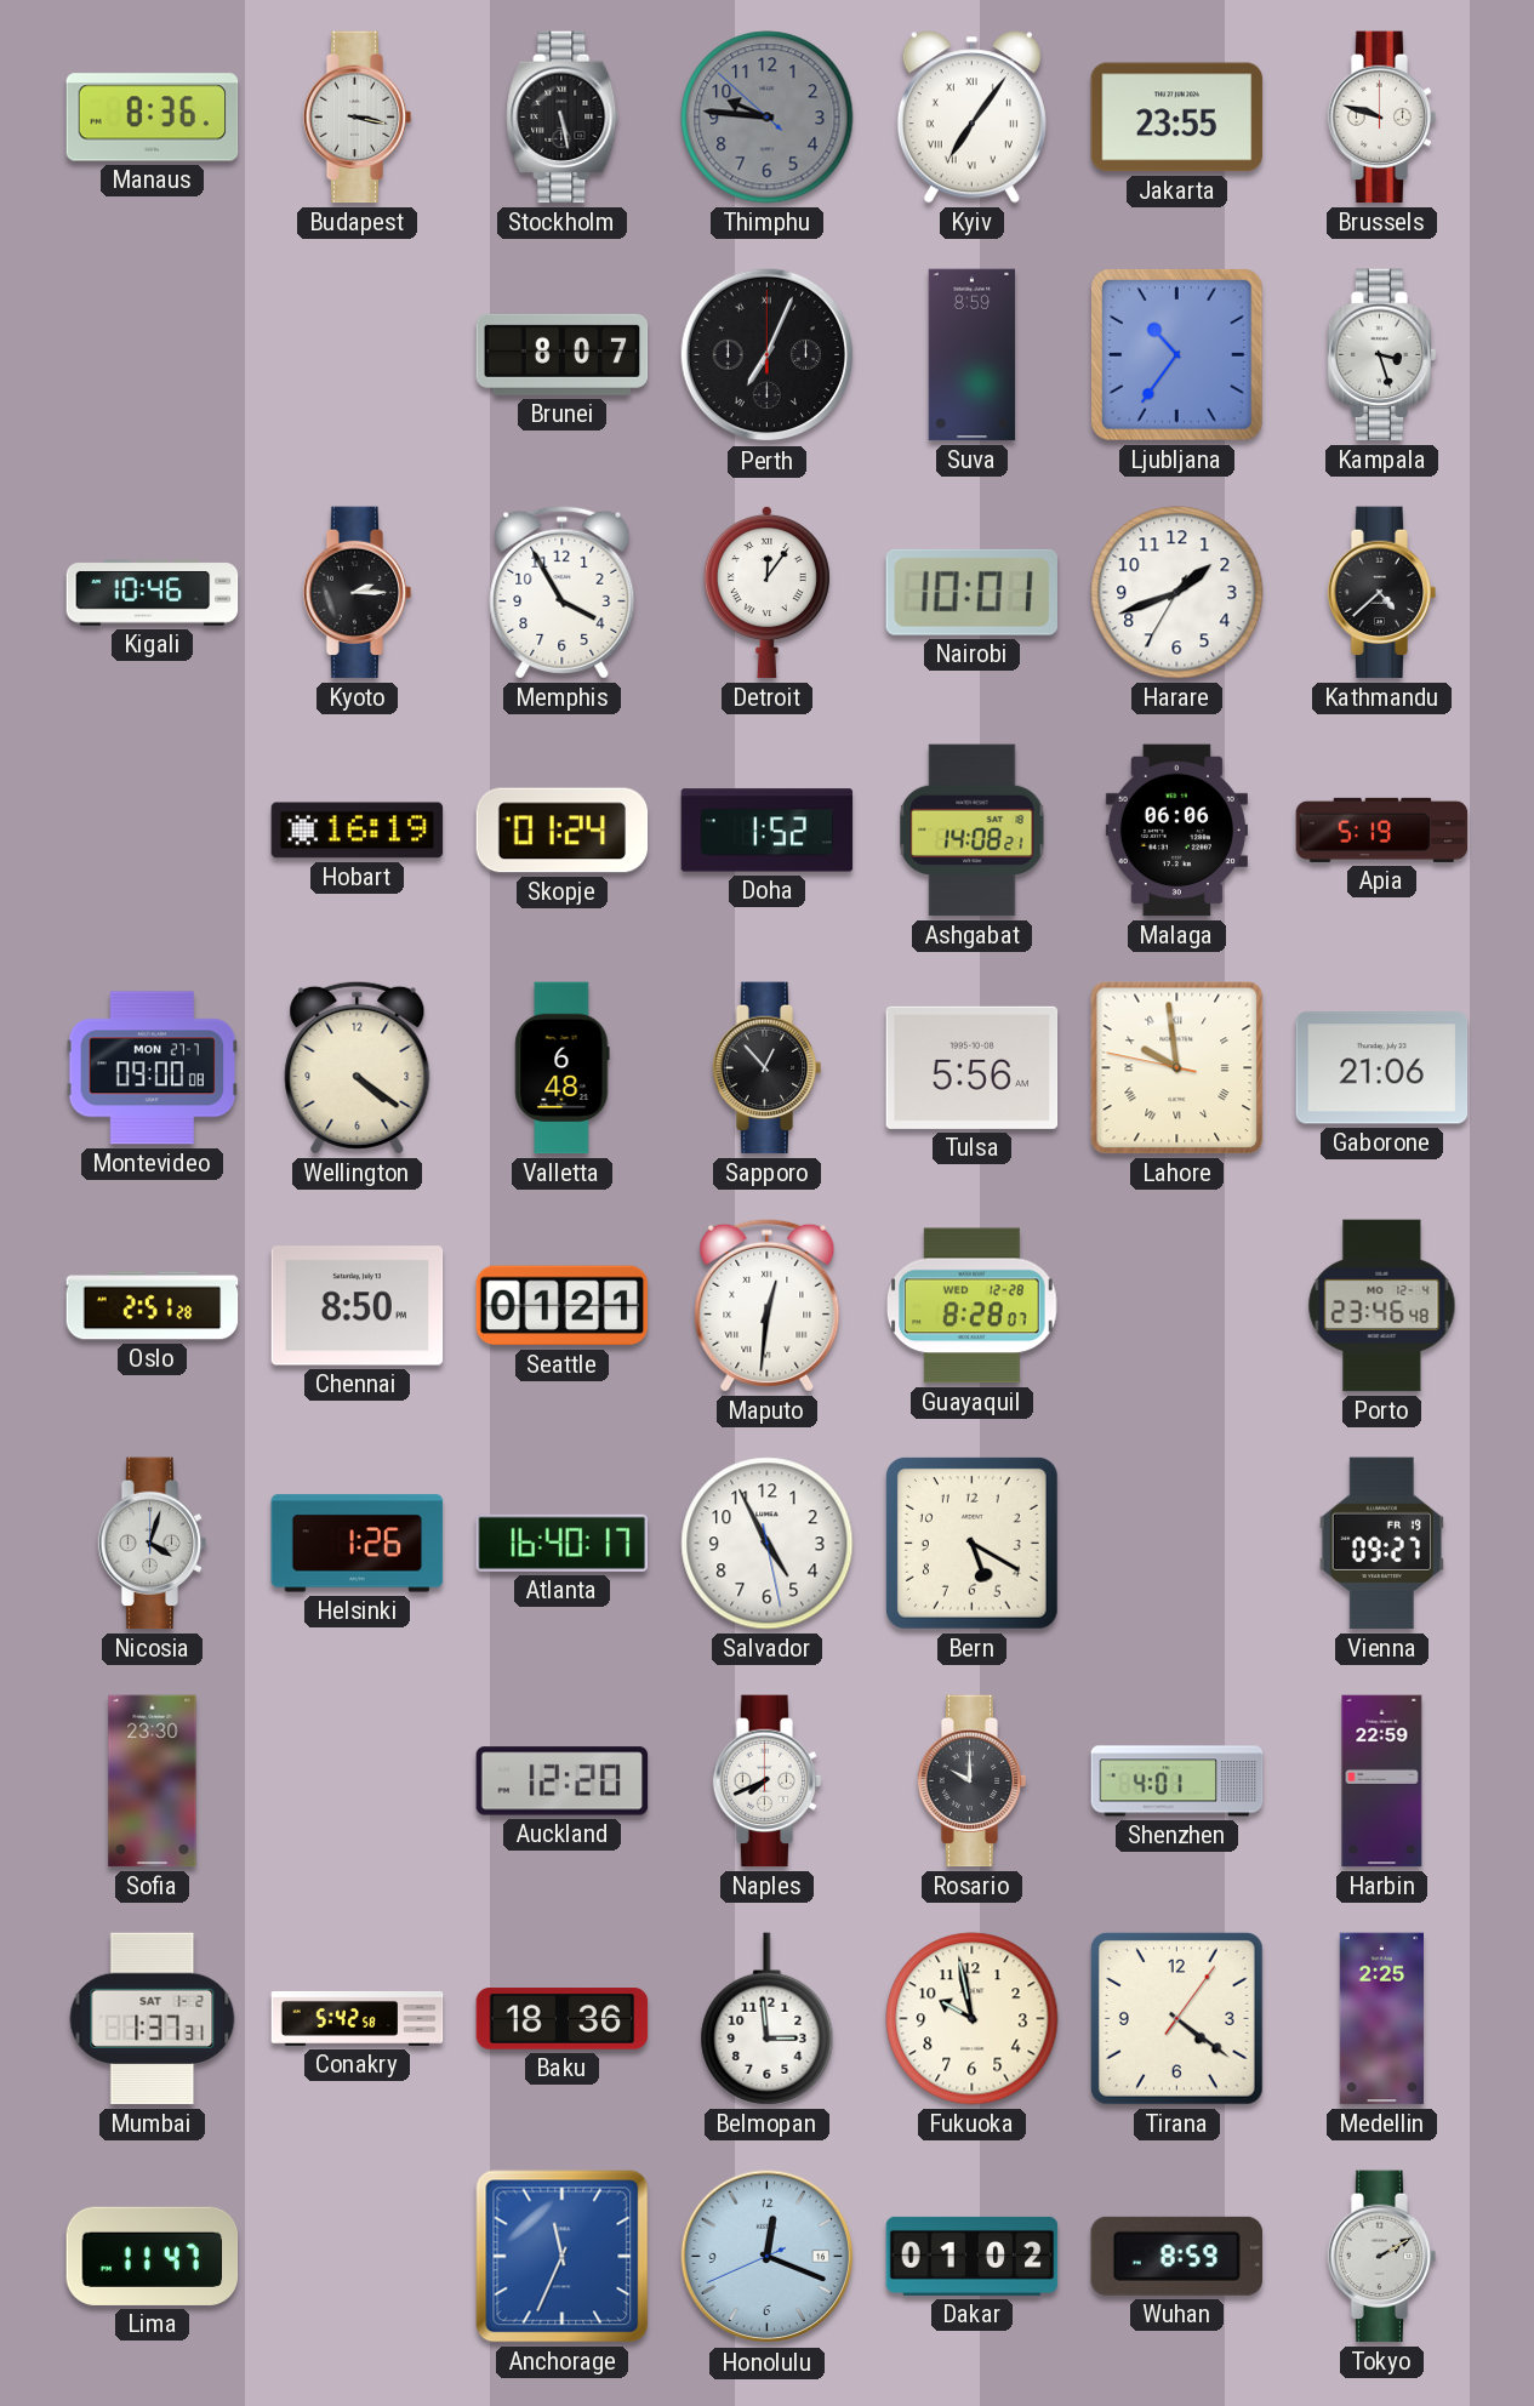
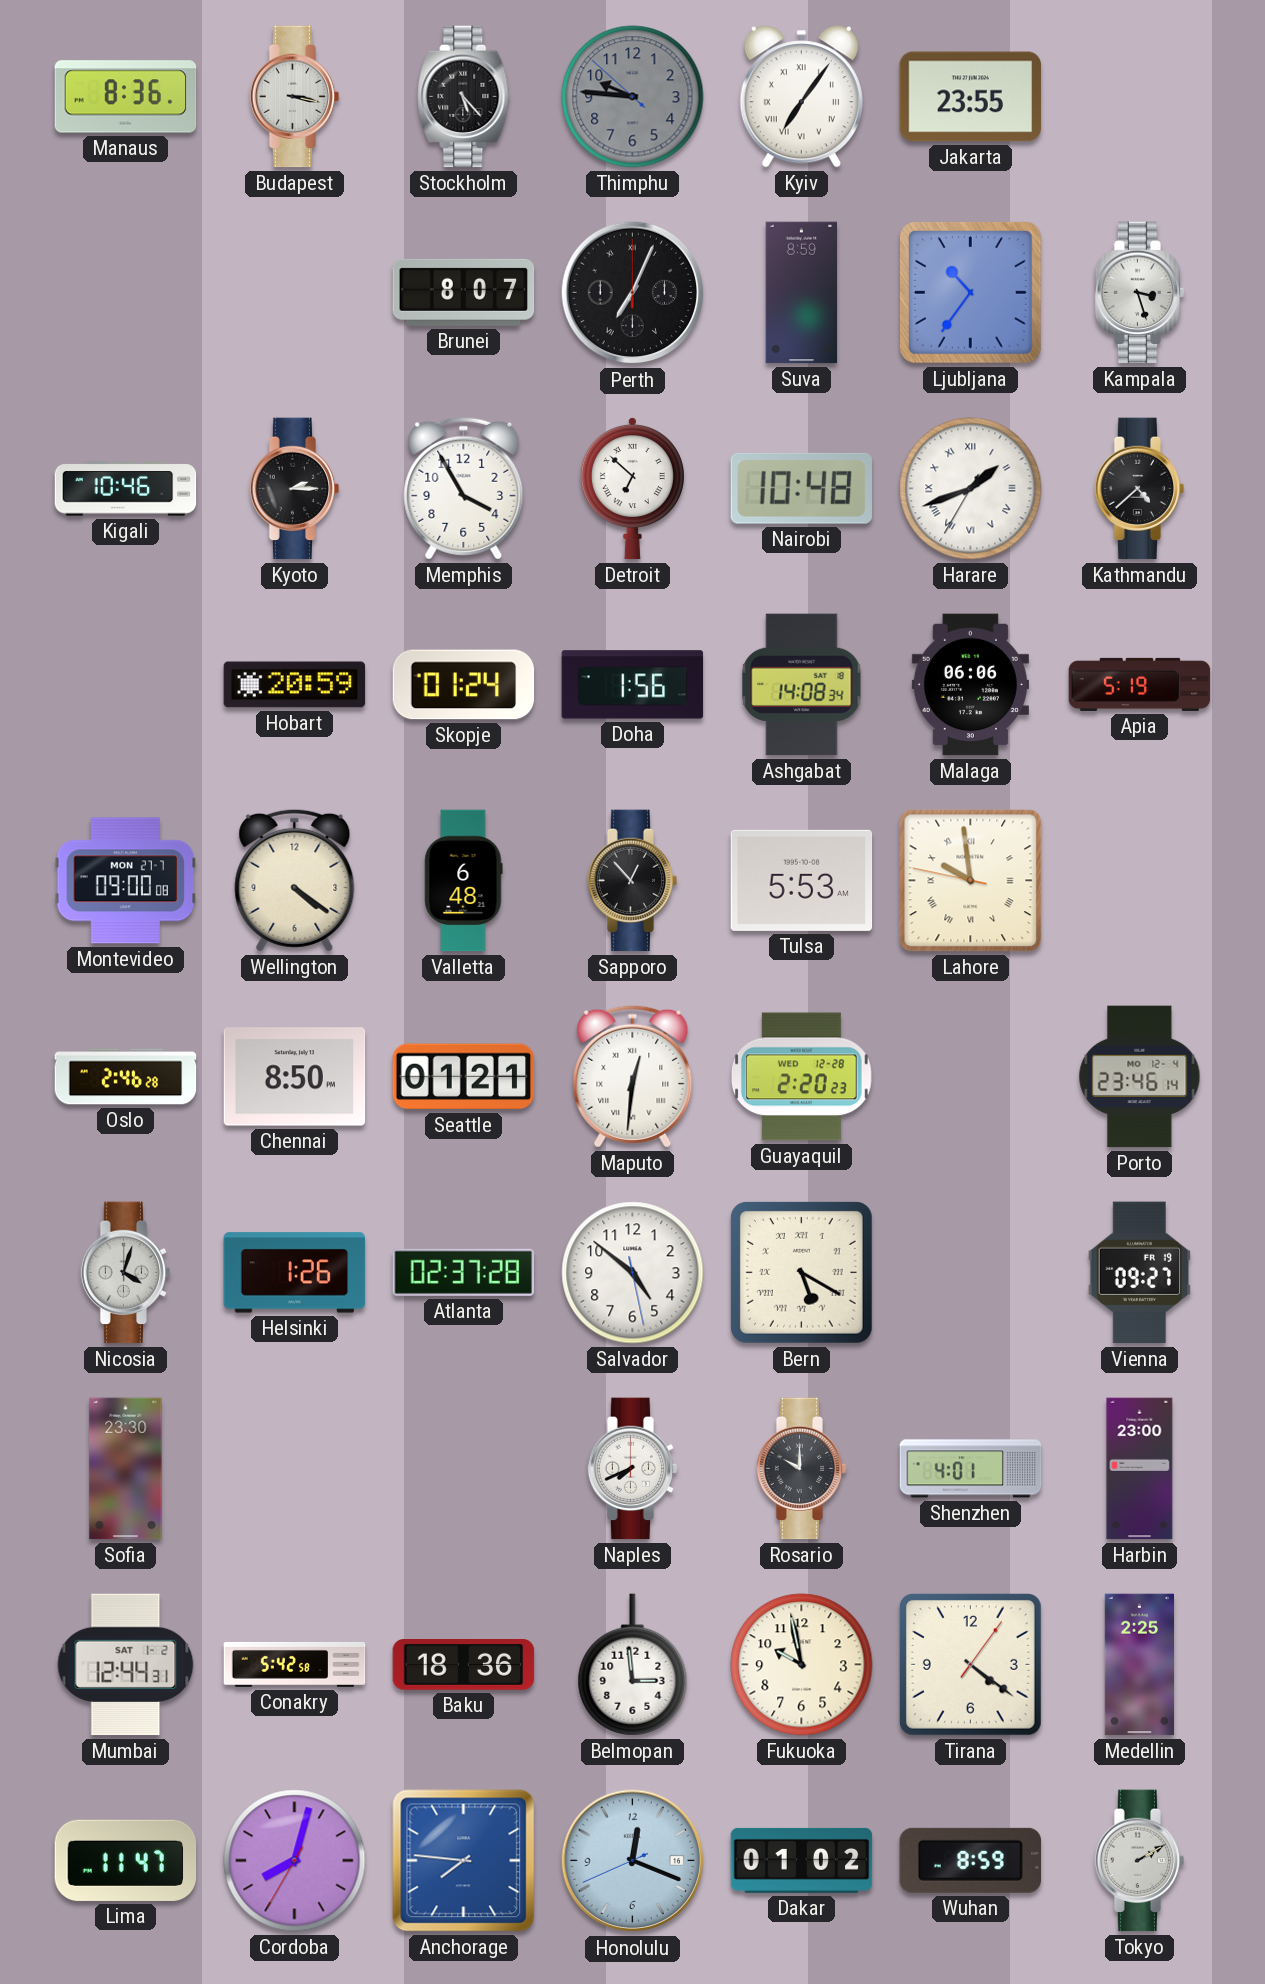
Stockholm: 5:28 -> 5:23 (464, 97)
Brussels: 9:48 -> none (1382, 118)
Detroit: 12:06 -> 6:52 (632, 488)
Nairobi: 10:01 -> 10:48 (801, 488)
Harare numerals: Arabic -> Roman (971, 489)
Hobart: 16:19 -> 20:59 (295, 685)
Doha: 1:52 -> 1:56 (633, 685)
Ashgabat: 14:08:21 -> 14:08:34 (802, 685)
Tulsa: 5:56 -> 5:53 (802, 880)
Gaborone: 21:06 -> none (1382, 1068)
Oslo: 2:51 -> 2:46 (126, 1077)
Guayaquil: 8:28 -> 2:20 (802, 1077)
Porto: 23:46:48 -> 23:46:14 (1140, 1077)
Atlanta: 16:40 -> 02:37 (464, 1272)
Salvador: 4:55 -> 4:51 (633, 1273)
Bern numerals: Arabic -> Roman (801, 1272)
Auckland: 12:20 -> none (563, 1781)
Harbin: 22:59 -> 23:00 (1140, 1469)
Mumbai: 1:37 -> 12:44 (126, 1665)
Cordoba: none -> 8:02 (295, 1861)
Anchorage: 11:34 -> 7:46 (464, 1861)
